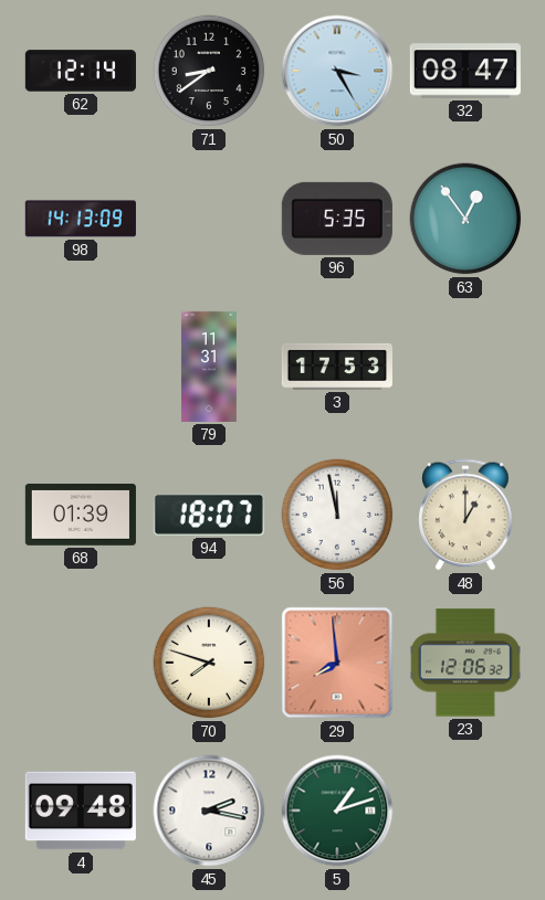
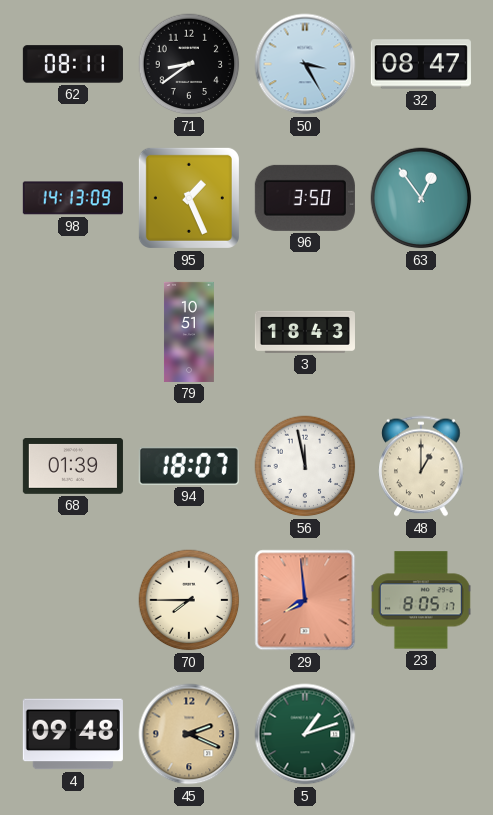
62: 12:14 -> 08:11 (73, 64)
95: none -> 1:26 (189, 198)
96: 5:35 -> 3:50 (305, 198)
79: 11:31 -> 10:51 (189, 332)
3: 17:53 -> 18:43 (305, 332)
70: 7:48 -> 7:45 (189, 600)
23: 12:06 -> 8:05 (421, 600)
45: 2:17 -> 2:19 (189, 734)
45 dial: white -> champagne (189, 734)
